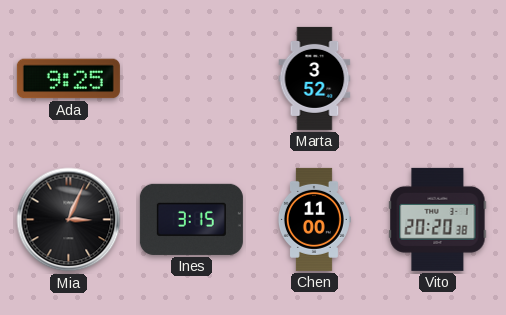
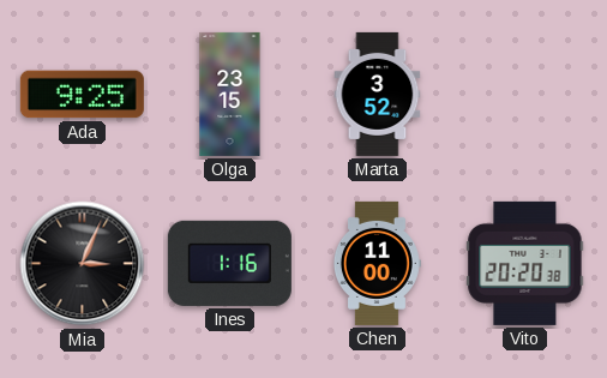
Olga: none -> 23:15 (230, 94)
Ines: 3:15 -> 1:16 (229, 263)
